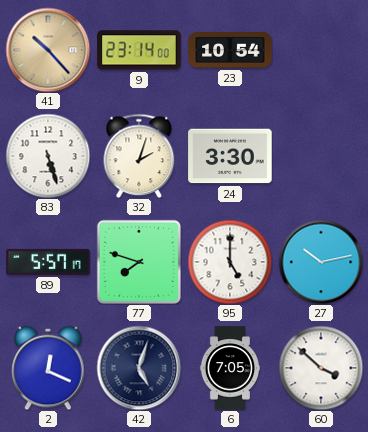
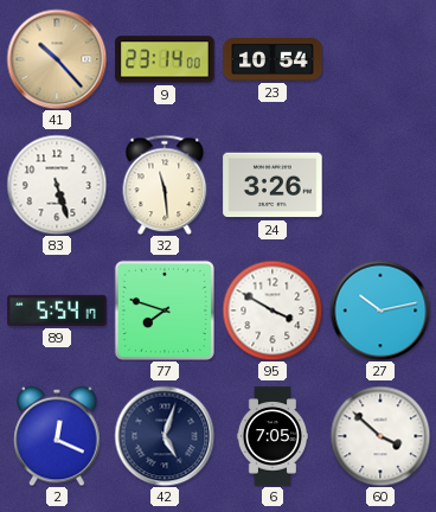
32: 2:03 -> 11:29 (165, 185)
24: 3:30 -> 3:26 (272, 185)
89: 5:57 -> 5:54 (57, 311)
95: 5:00 -> 3:50 (272, 311)
